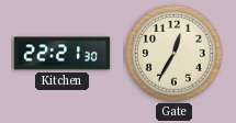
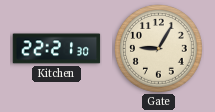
Gate: 12:35 -> 9:05 (159, 49)
